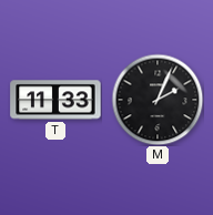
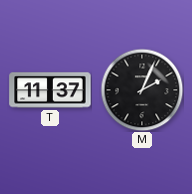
T: 11:33 -> 11:37 (50, 90)
